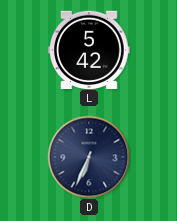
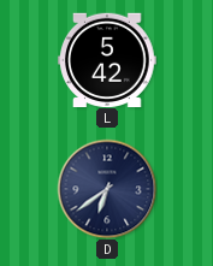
D: 6:34 -> 6:39 (107, 189)
